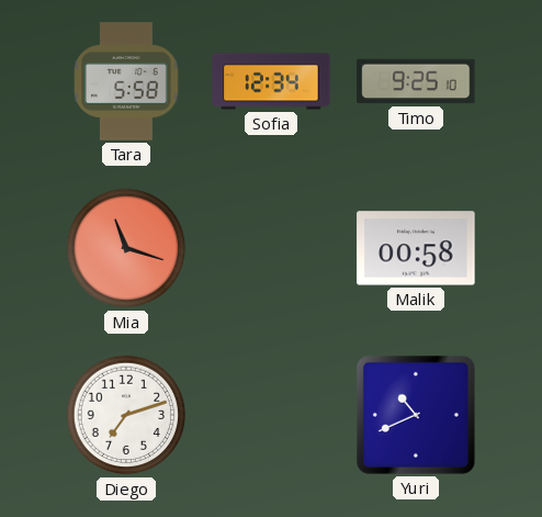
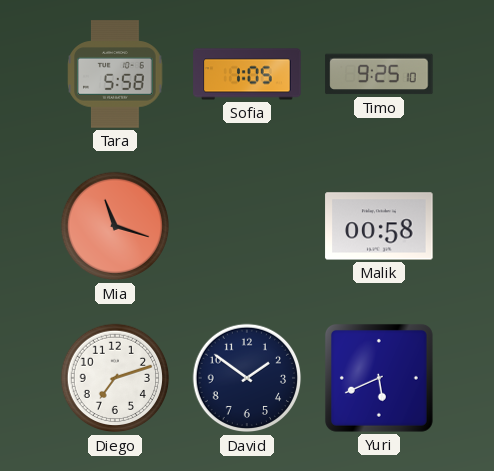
Sofia: 12:34 -> 1:05 (247, 74)
David: none -> 1:51 (247, 378)
Yuri: 10:41 -> 5:41 (379, 378)
